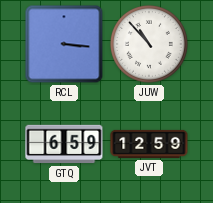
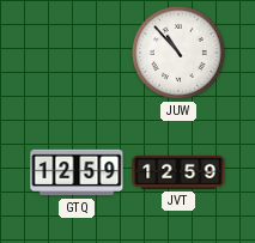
RCL: 3:16 -> none (64, 44)
GTQ: 6:59 -> 12:59 (77, 172)
